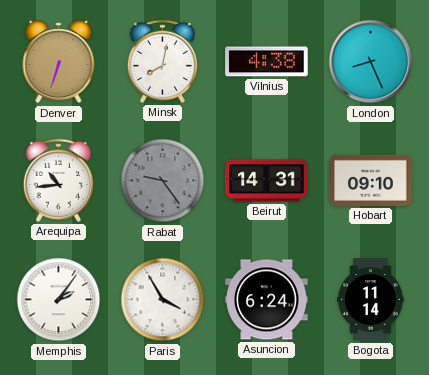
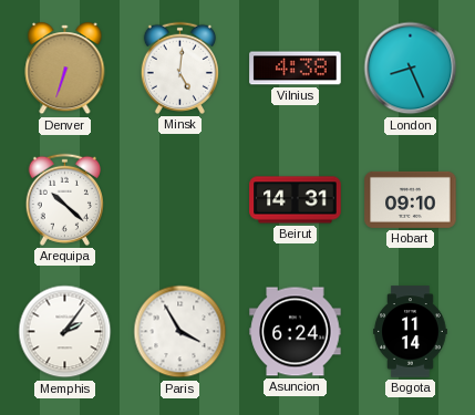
Minsk: 8:02 -> 5:01 (179, 68)
Arequipa: 10:44 -> 10:22 (64, 199)
Rabat: 9:24 -> none (163, 181)
